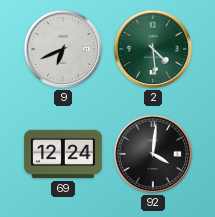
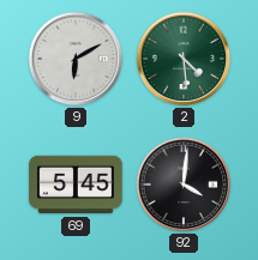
9: 6:41 -> 6:10 (76, 59)
69: 12:24 -> 5:45 (76, 185)
